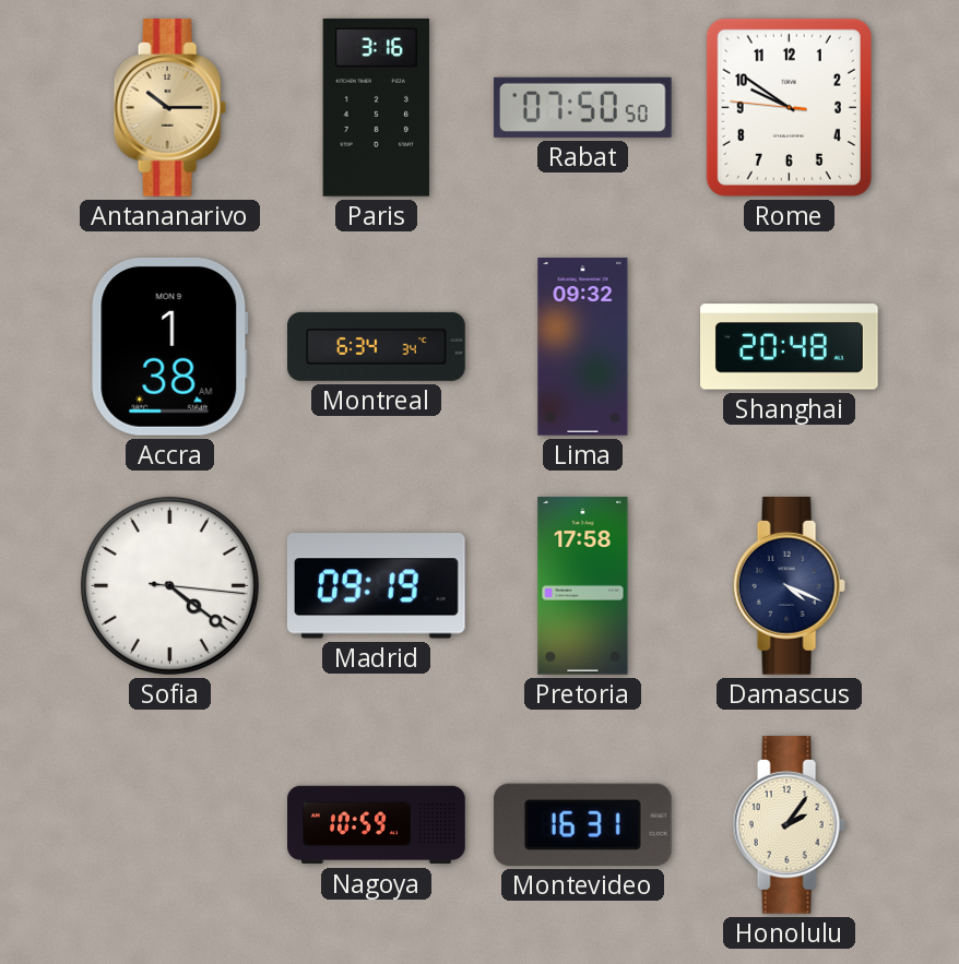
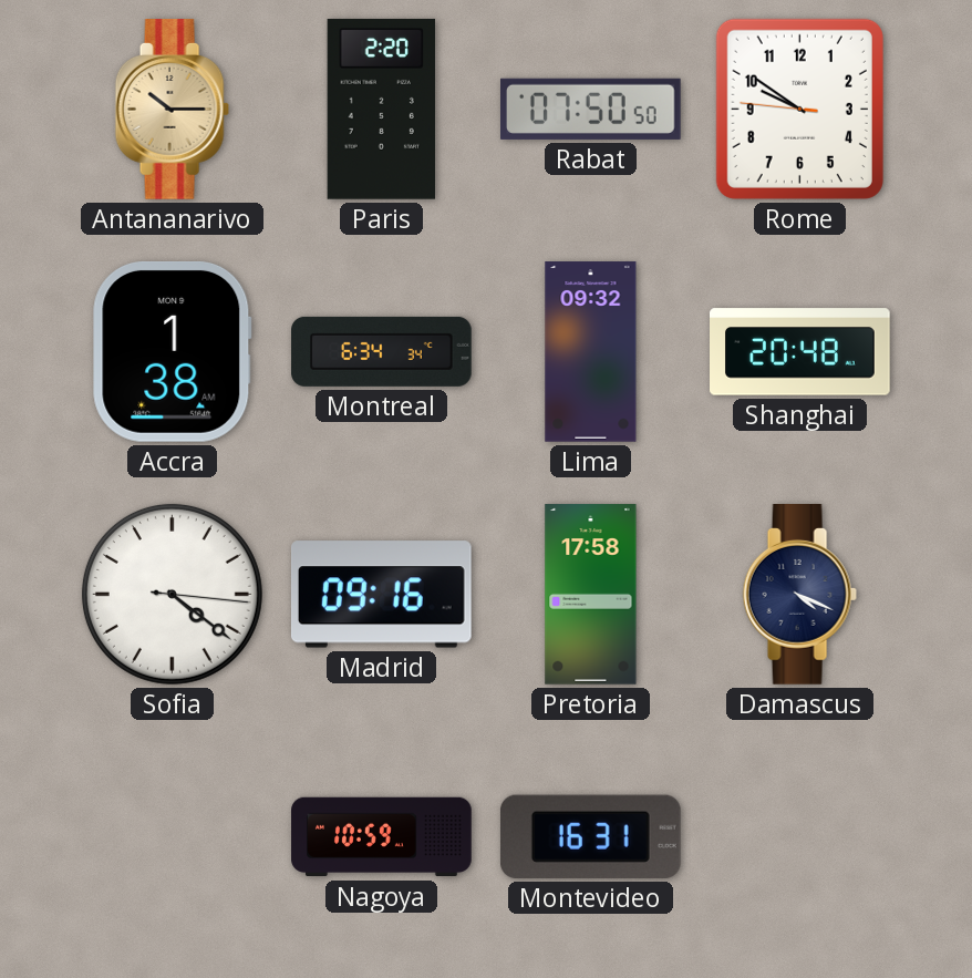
Paris: 3:16 -> 2:20 (381, 109)
Madrid: 09:19 -> 09:16 (381, 595)
Honolulu: 2:06 -> none (789, 825)
